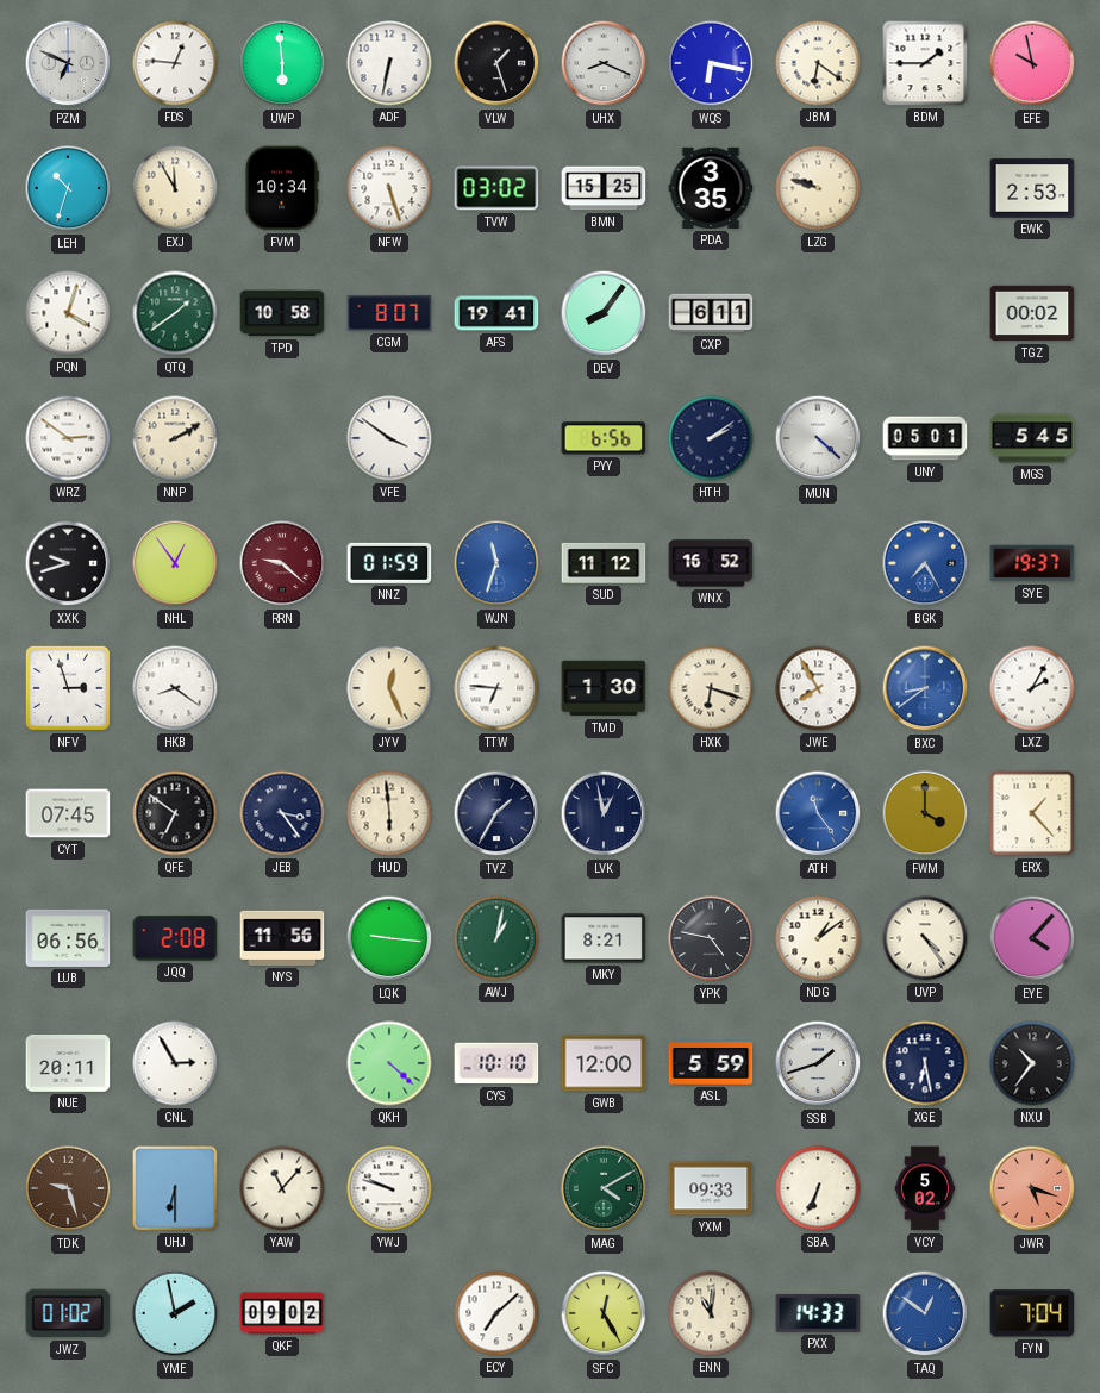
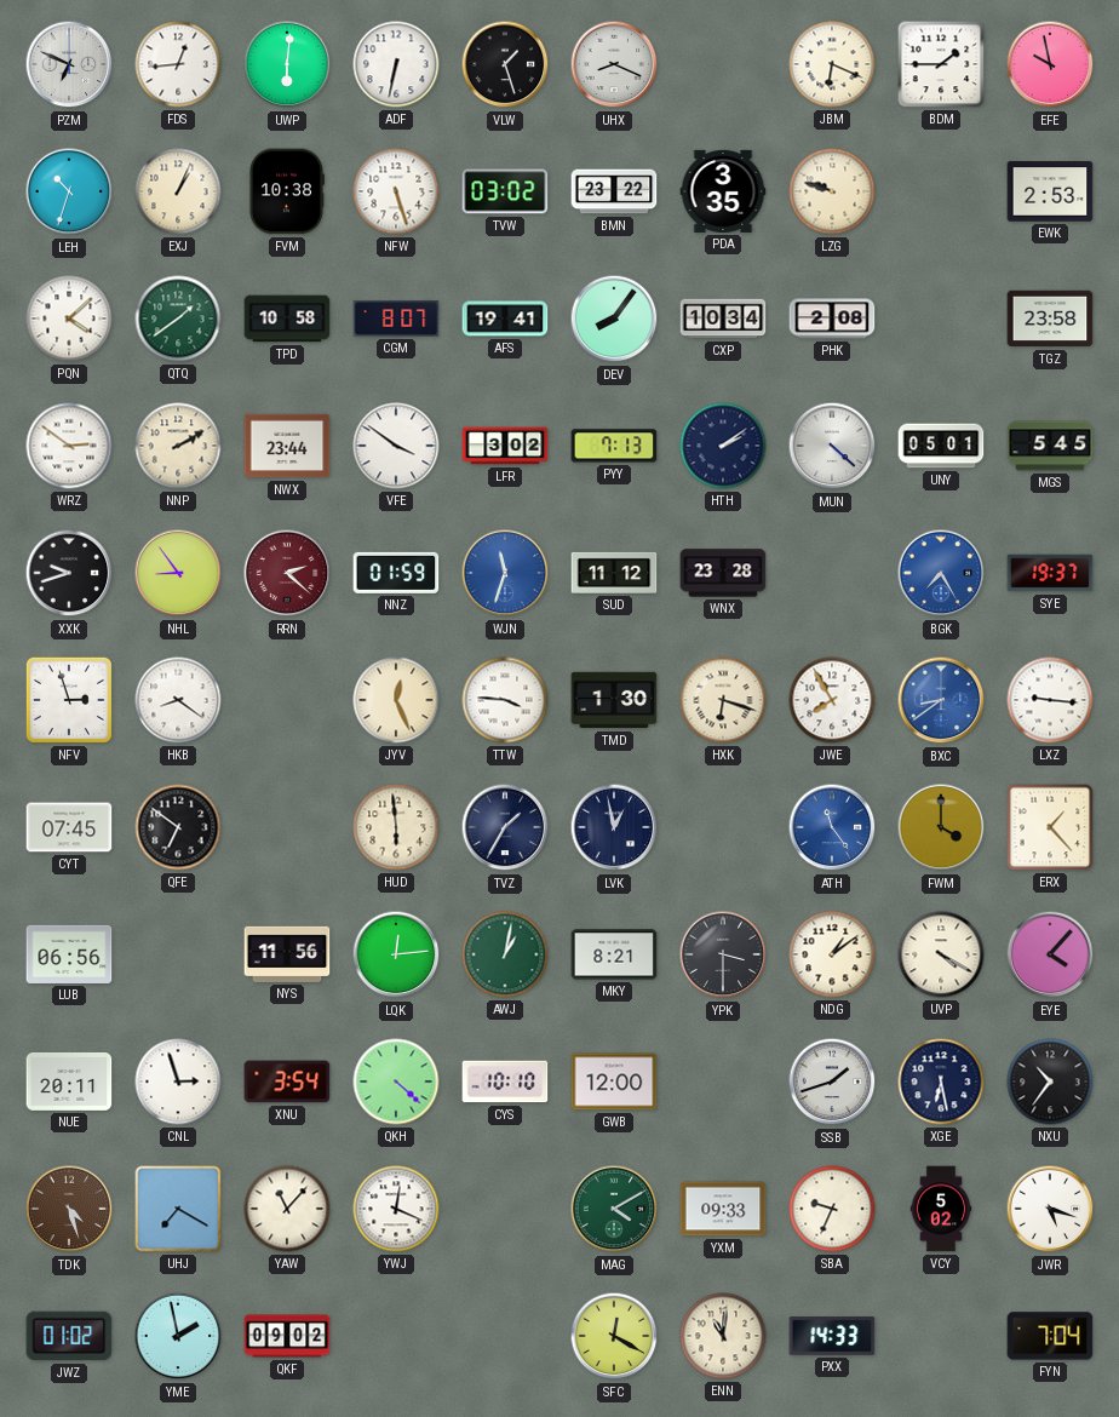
FDS: 12:46 -> 12:44 (178, 64)
UWP: 5:59 -> 6:01 (287, 64)
WQS: 6:17 -> none (711, 63)
JBM: 6:21 -> 6:19 (832, 64)
EXJ: 11:55 -> 1:04 (178, 191)
FVM: 10:34 -> 10:38 (286, 191)
BMN: 15:25 -> 23:22 (614, 191)
PQN: 4:03 -> 4:08 (69, 319)
CXP: 6:11 -> 10:34 (723, 319)
PHK: none -> 2:08 (832, 319)
TGZ: 00:02 -> 23:58 (1050, 319)
NWX: none -> 23:44 (287, 446)
LFR: none -> 3:02 (505, 446)
PYY: 6:56 -> 7:13 (614, 446)
NHL: 12:54 -> 8:54 (178, 573)
RRN: 9:22 -> 2:22 (287, 573)
WNX: 16:52 -> 23:28 (723, 573)
TTW: 6:46 -> 3:46 (505, 700)
LXZ: 2:05 -> 9:16 (1050, 700)
JEB: 3:24 -> none (282, 813)
JQQ: 2:08 -> none (175, 938)
LQK: 9:16 -> 12:14 (396, 954)
YPK: 4:47 -> 3:30 (723, 954)
UVP: 4:24 -> 4:20 (941, 954)
CNL: 2:55 -> 2:57 (178, 1082)
XNU: none -> 3:54 (287, 1082)
ASL: 5:59 -> none (711, 1063)
TDK: 9:27 -> 4:27 (69, 1209)
UHJ: 6:30 -> 7:20 (178, 1209)
YWJ: 9:48 -> 12:19 (396, 1209)
SBA: 6:34 -> 9:34 (832, 1209)
JWR dial: salmon -> white (1050, 1209)
ECY: 7:08 -> none (496, 1313)
SFC: 12:25 -> 12:20 (614, 1336)
TAQ: 12:51 -> none (925, 1313)
